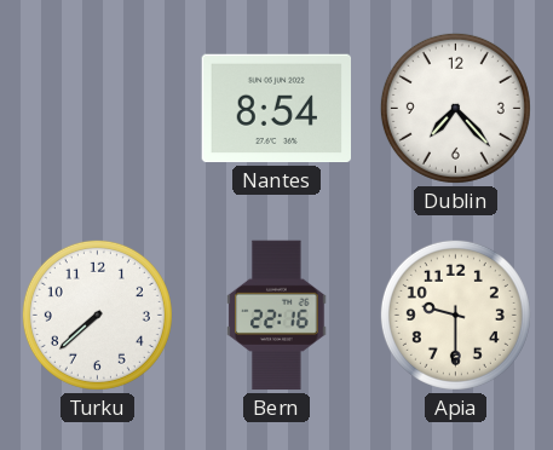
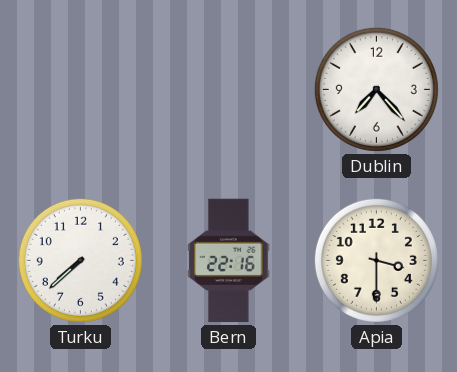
Nantes: 8:54 -> none (276, 109)
Apia: 9:30 -> 3:30 (376, 260)
